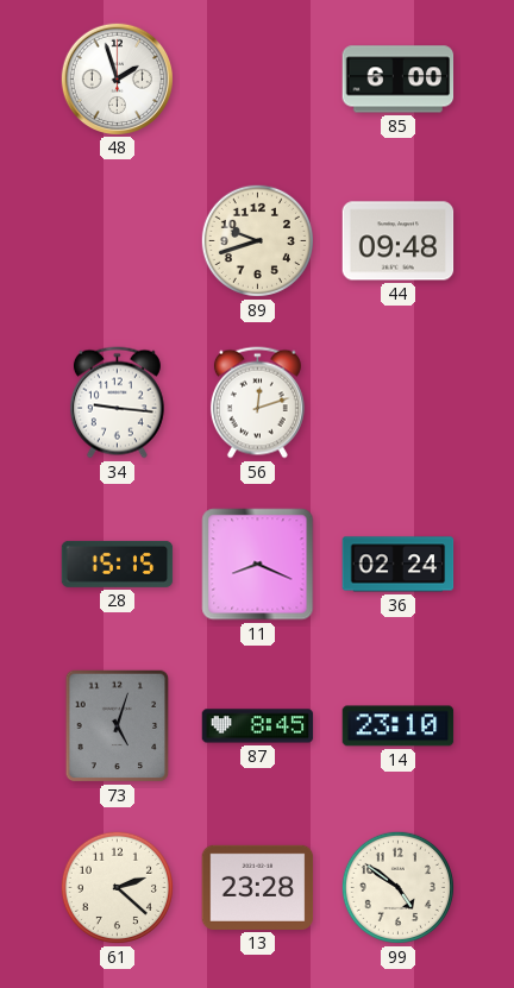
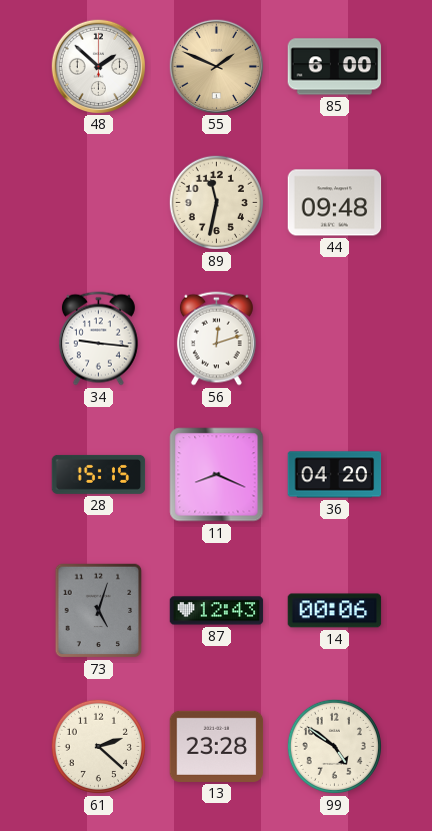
48: 1:57 -> 1:52 (98, 66)
55: none -> 1:49 (216, 66)
89: 9:42 -> 11:32 (216, 202)
36: 02:24 -> 04:20 (335, 475)
87: 8:45 -> 12:43 (217, 611)
14: 23:10 -> 00:06 (335, 611)
